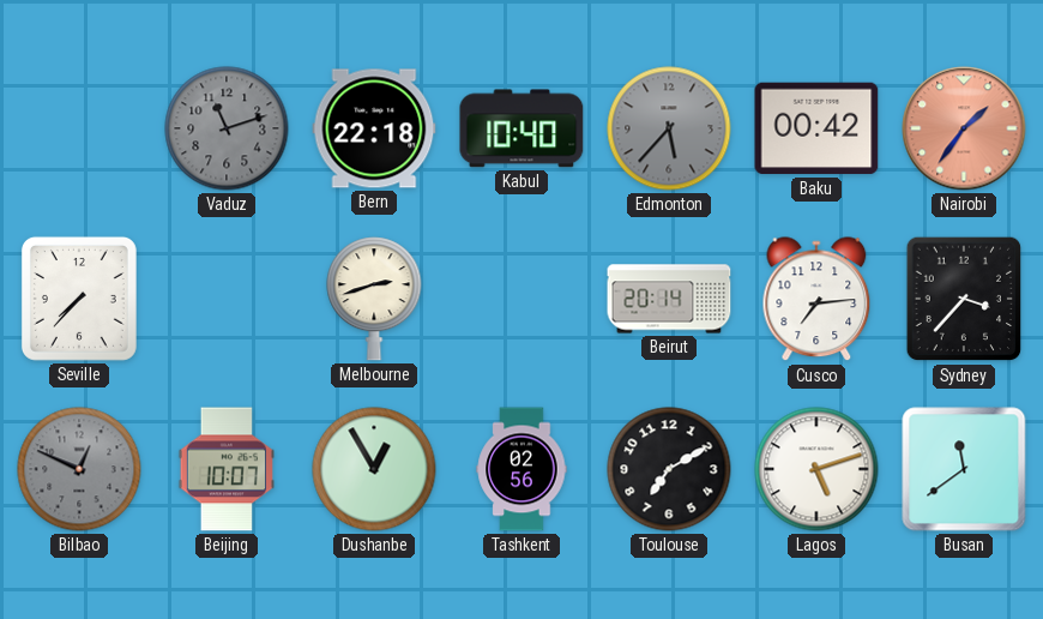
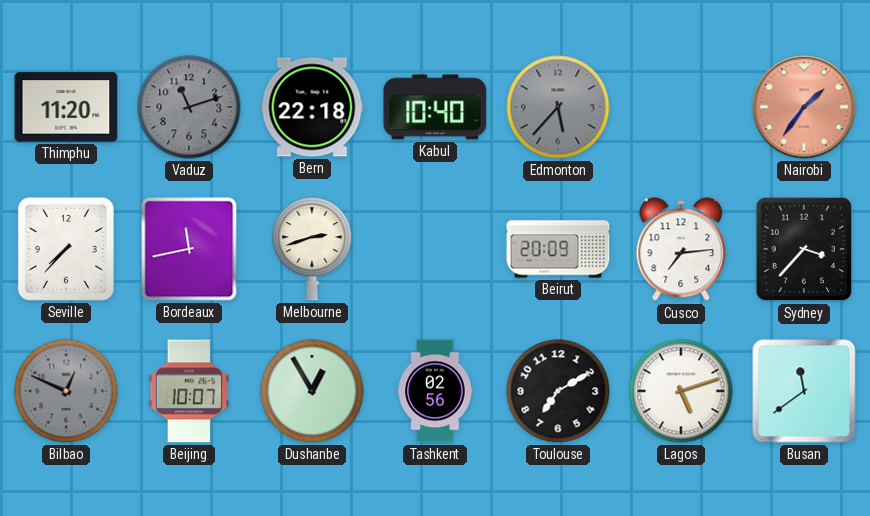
Thimphu: none -> 11:20 (66, 107)
Baku: 00:42 -> none (816, 128)
Bordeaux: none -> 11:43 (189, 249)
Beirut: 20:14 -> 20:09 (558, 249)
